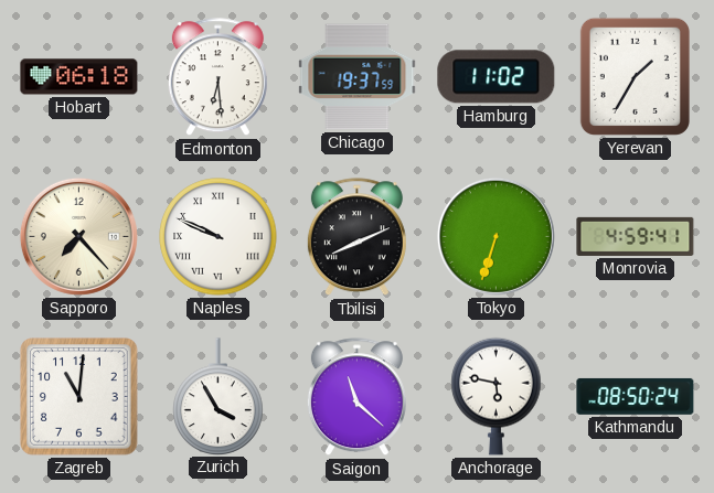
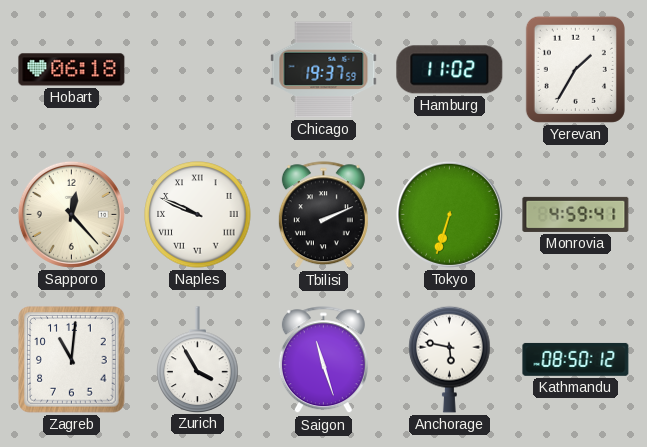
Edmonton: 6:29 -> none (217, 77)
Sapporo: 7:23 -> 12:23 (71, 214)
Tbilisi: 8:11 -> 2:11 (323, 215)
Saigon: 11:22 -> 11:27 (323, 360)
Kathmandu: 08:50:24 -> 08:50:12 (576, 359)
